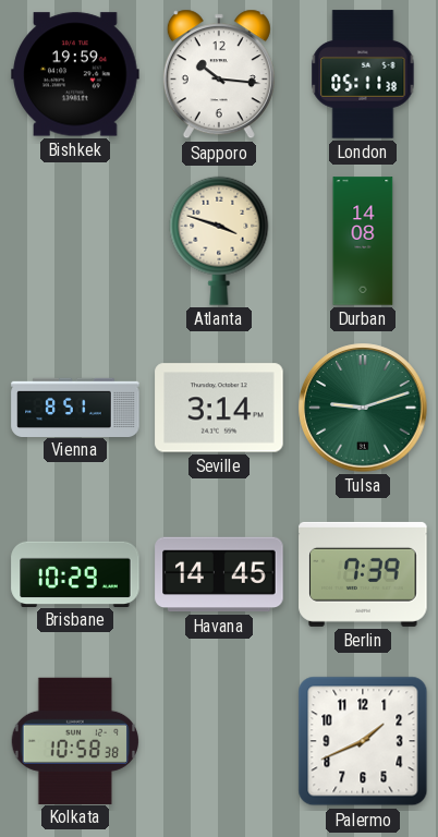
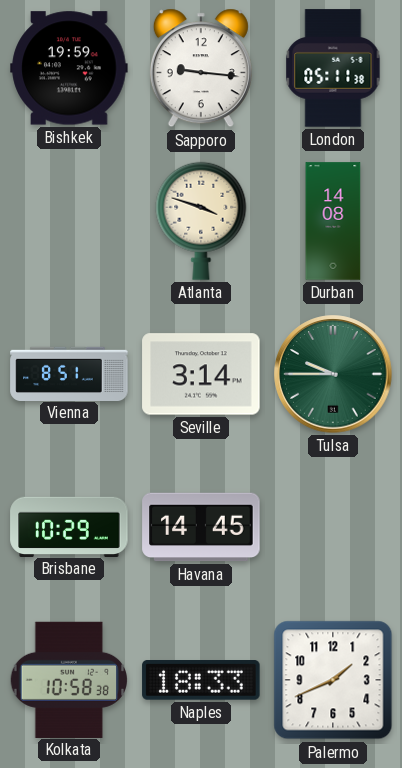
Sapporo: 10:16 -> 9:16 (201, 68)
Tulsa: 9:12 -> 9:45 (333, 374)
Berlin: 7:39 -> none (363, 574)
Naples: none -> 18:33 (201, 681)
